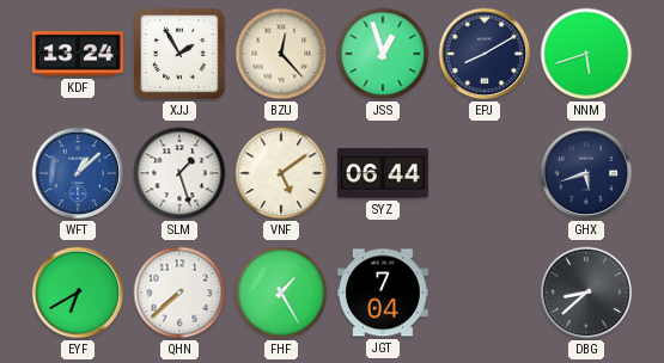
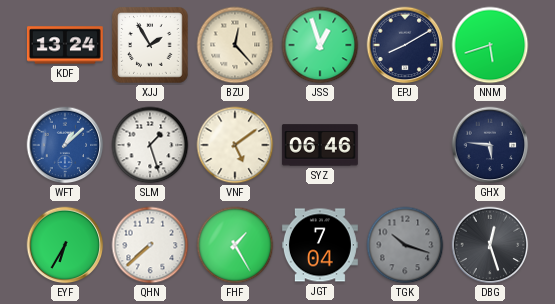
SYZ: 06:44 -> 06:46 (320, 145)
GHX: 5:42 -> 5:46 (490, 145)
EYF: 6:40 -> 6:35 (65, 245)
TGK: none -> 10:18 (405, 245)
DBG: 8:38 -> 12:27 (490, 245)
